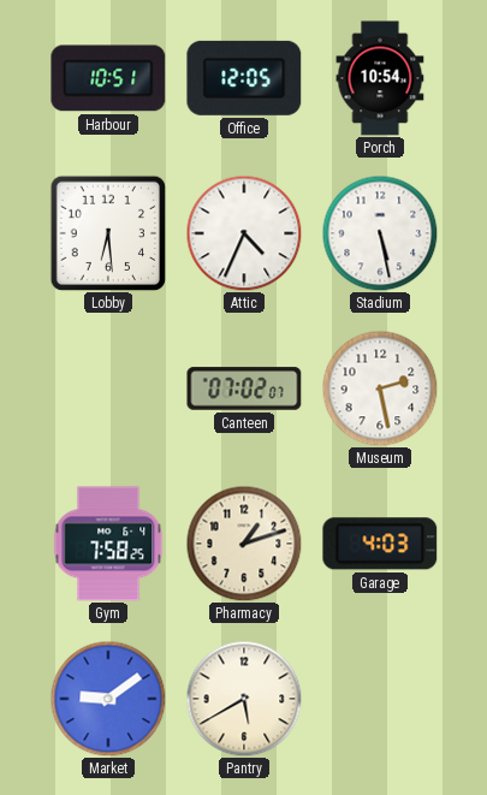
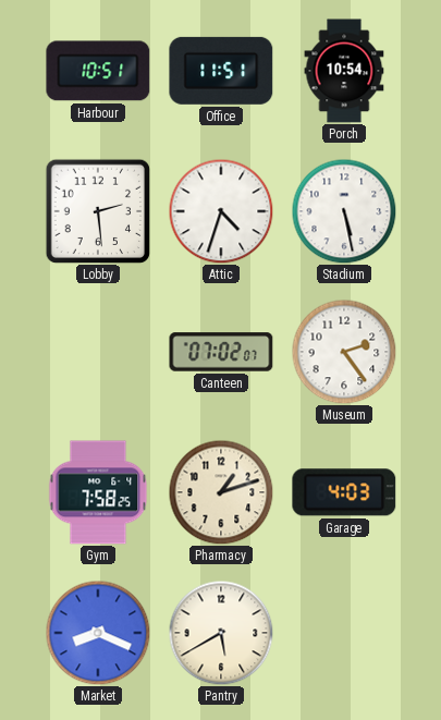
Office: 12:05 -> 11:51 (221, 71)
Lobby: 6:29 -> 2:29 (98, 211)
Attic: 4:34 -> 4:33 (221, 211)
Museum: 2:28 -> 2:24 (344, 352)
Market: 9:09 -> 8:19 (98, 633)
